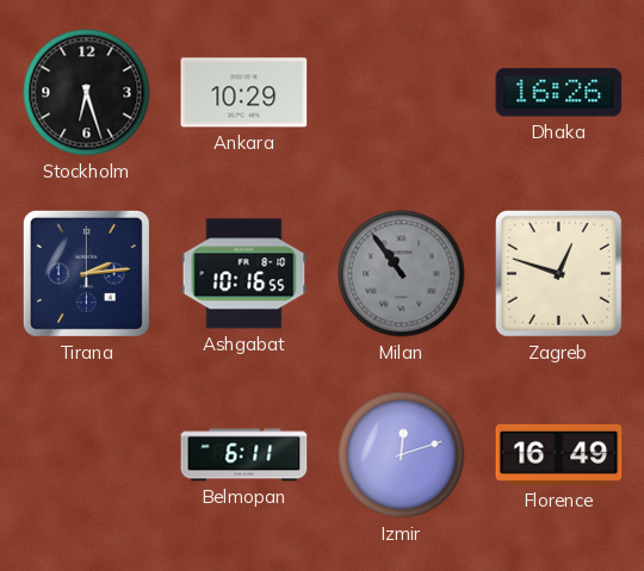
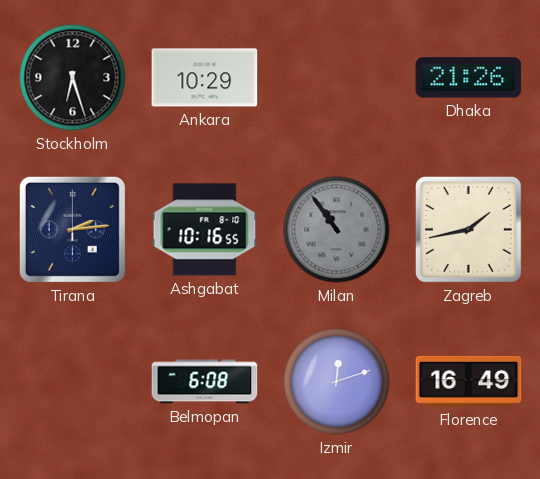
Dhaka: 16:26 -> 21:26 (469, 78)
Zagreb: 12:48 -> 1:43 (468, 229)
Belmopan: 6:11 -> 6:08 (205, 382)
